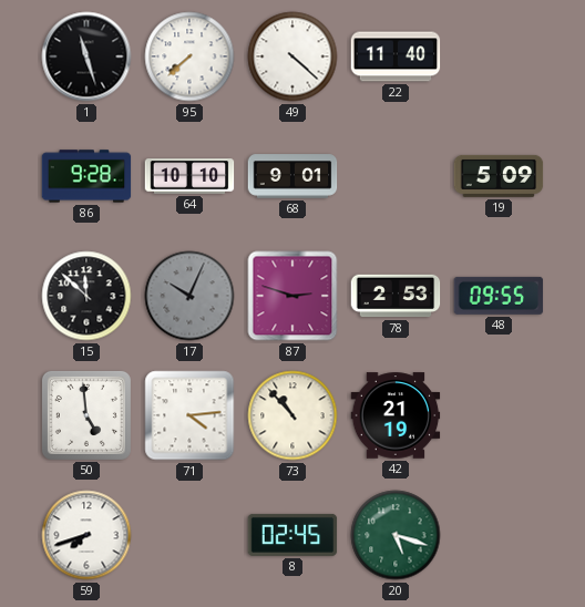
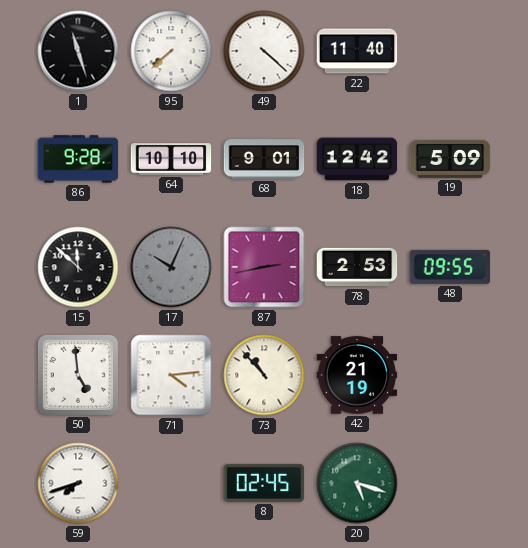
18: none -> 12:42 (357, 159)
87: 2:48 -> 2:43 (264, 267)
